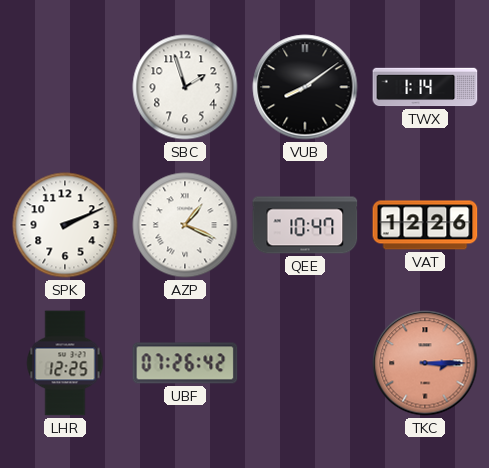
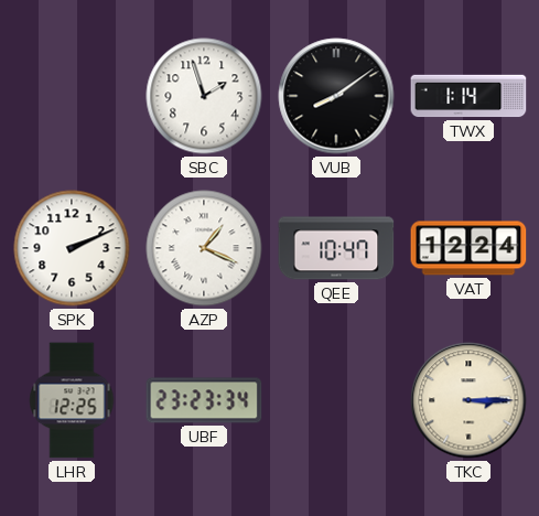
VAT: 12:26 -> 12:24 (468, 248)
UBF: 07:26 -> 23:23 (204, 400)
TKC dial: salmon -> cream (468, 400)
